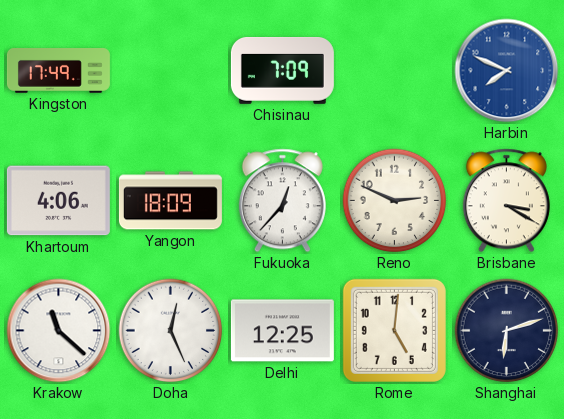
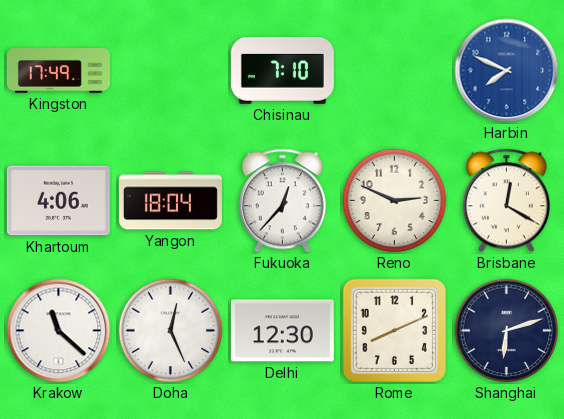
Chisinau: 7:09 -> 7:10 (282, 70)
Yangon: 18:09 -> 18:04 (170, 201)
Brisbane: 3:20 -> 12:20 (506, 201)
Delhi: 12:25 -> 12:30 (282, 331)
Rome: 5:01 -> 8:11 (394, 330)
